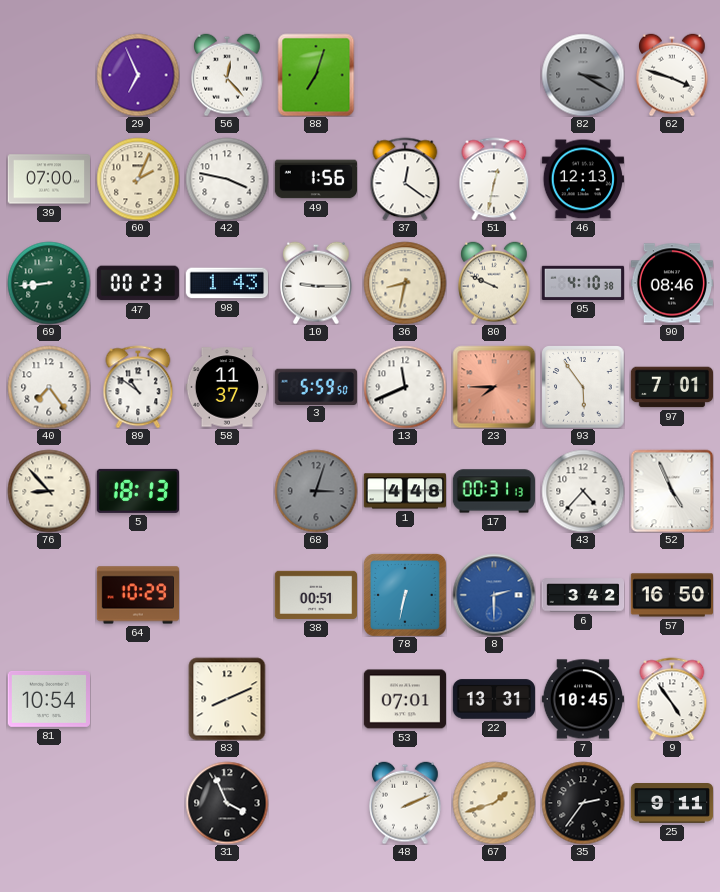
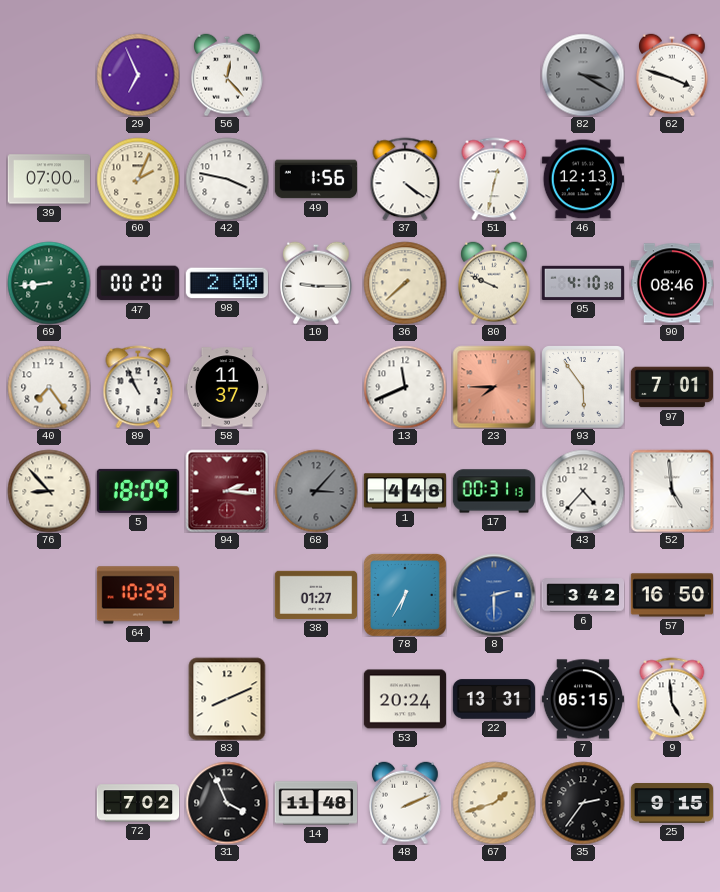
88: 7:03 -> none (316, 75)
37: 12:21 -> 4:21 (405, 179)
47: 00:23 -> 00:20 (138, 283)
98: 1:43 -> 2:00 (226, 283)
36: 8:32 -> 7:38 (405, 283)
89: 10:51 -> 10:56 (138, 387)
3: 5:59 -> none (316, 386)
5: 18:13 -> 18:09 (137, 491)
94: none -> 2:16 (227, 491)
68: 3:03 -> 3:07 (316, 491)
52: 4:56 -> 4:59 (672, 491)
38: 00:51 -> 01:27 (315, 595)
78: 6:32 -> 6:35 (405, 595)
81: 10:54 -> none (48, 699)
53: 07:01 -> 20:24 (404, 699)
7: 10:45 -> 05:15 (582, 699)
9: 4:54 -> 4:59 (672, 699)
72: none -> 7:02 (138, 803)
14: none -> 11:48 (315, 803)
25: 9:11 -> 9:15 (672, 804)
